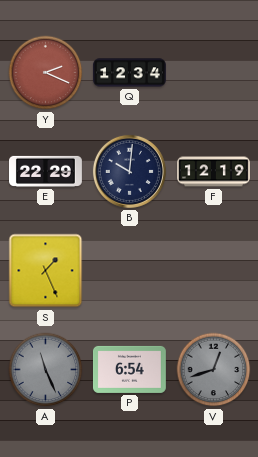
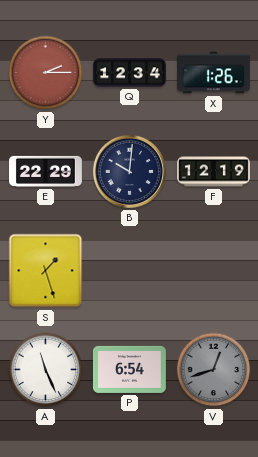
Y: 2:19 -> 2:15 (46, 73)
X: none -> 1:26 (214, 73)
S: 1:26 -> 1:27 (46, 271)
A dial: grey -> white (46, 370)
